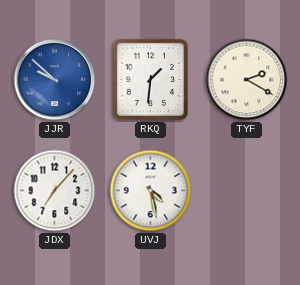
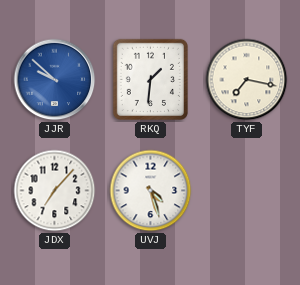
TYF: 2:20 -> 7:17 (247, 80)
UVJ: 4:28 -> 4:27 (151, 191)
